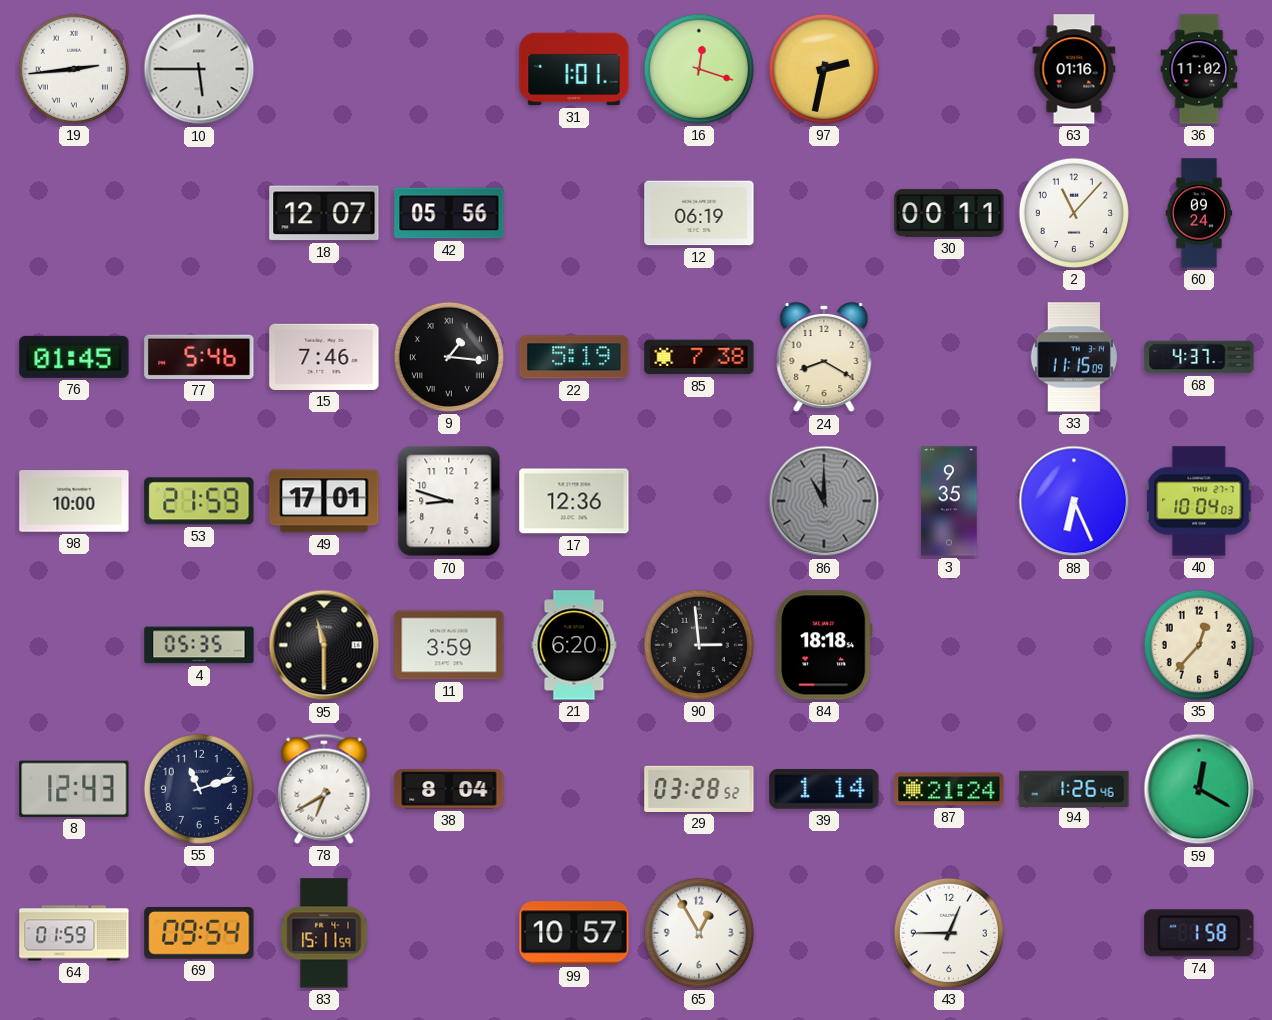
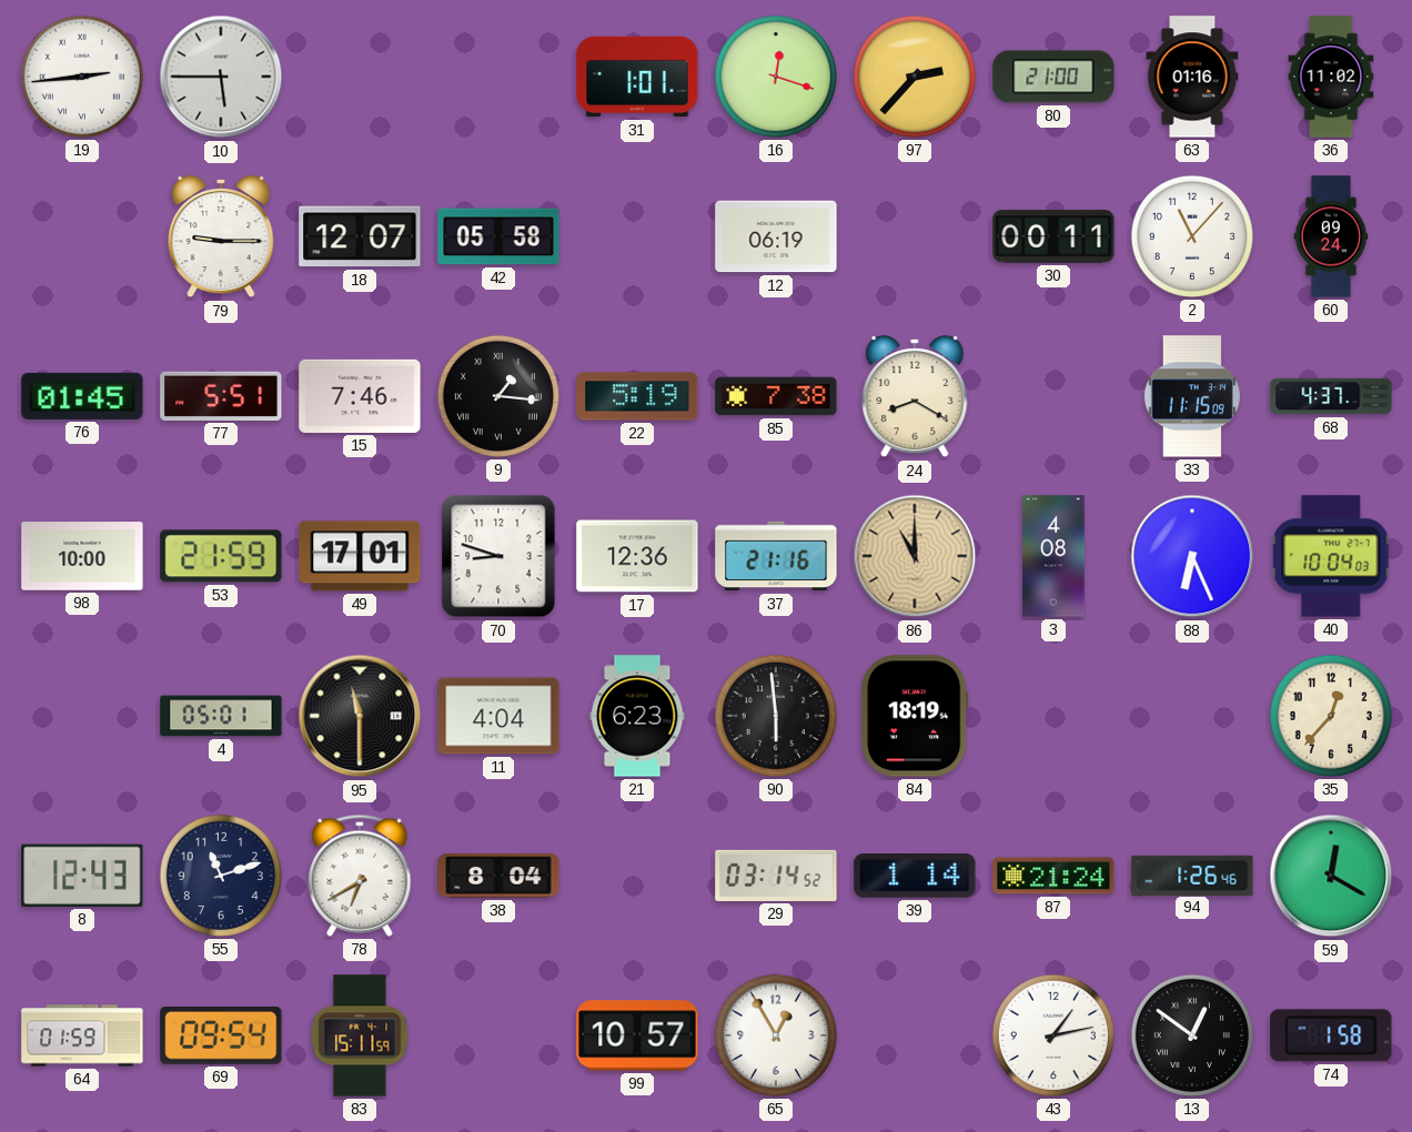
97: 2:32 -> 2:37 (915, 77)
80: none -> 21:00 (1053, 77)
79: none -> 9:15 (221, 236)
42: 05:56 -> 05:58 (498, 236)
77: 5:46 -> 5:51 (221, 396)
37: none -> 21:16 (776, 556)
86 dial: grey -> champagne (915, 556)
3: 9:35 -> 4:08 (1053, 556)
4: 05:35 -> 05:01 (221, 716)
11: 3:59 -> 4:04 (498, 716)
21: 6:20 -> 6:23 (637, 716)
90: 2:59 -> 5:59 (776, 716)
84: 18:18 -> 18:19 (916, 716)
29: 03:28 -> 03:14 (776, 876)
43: 12:45 -> 1:13 (1053, 1035)
13: none -> 12:51 (1192, 1035)
